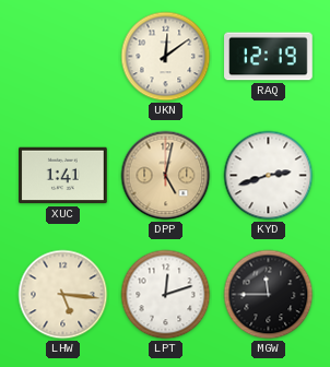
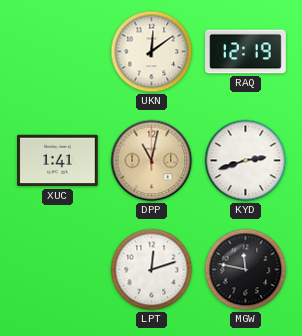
DPP: 5:02 -> 11:02 (152, 161)
LHW: 5:16 -> none (63, 295)
MGW: 11:45 -> 11:47 (246, 270)
